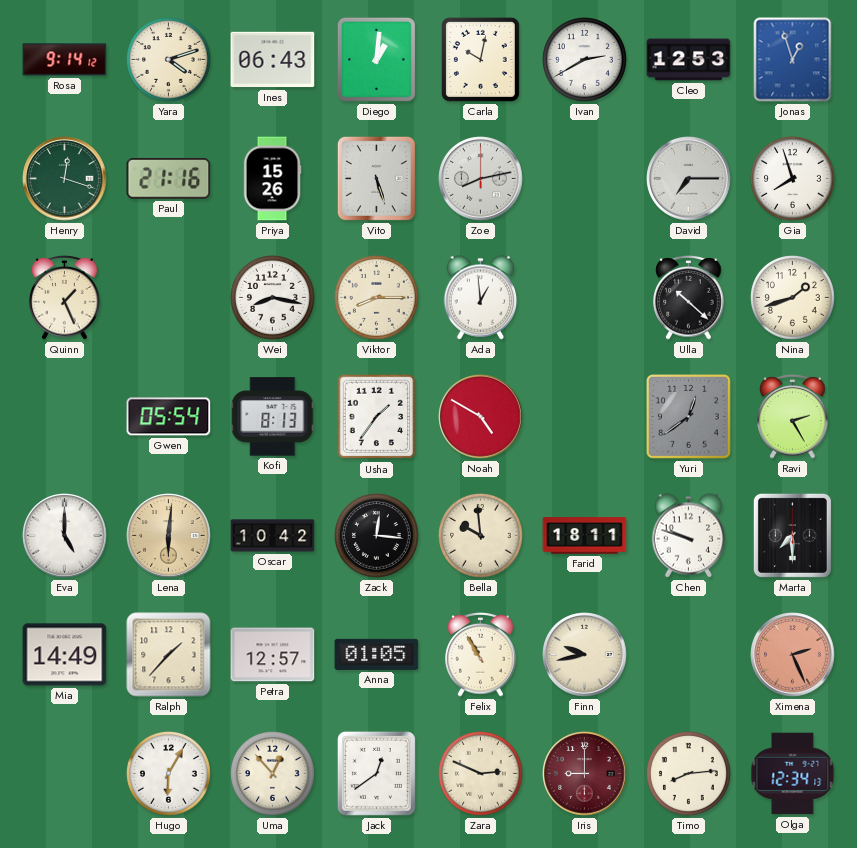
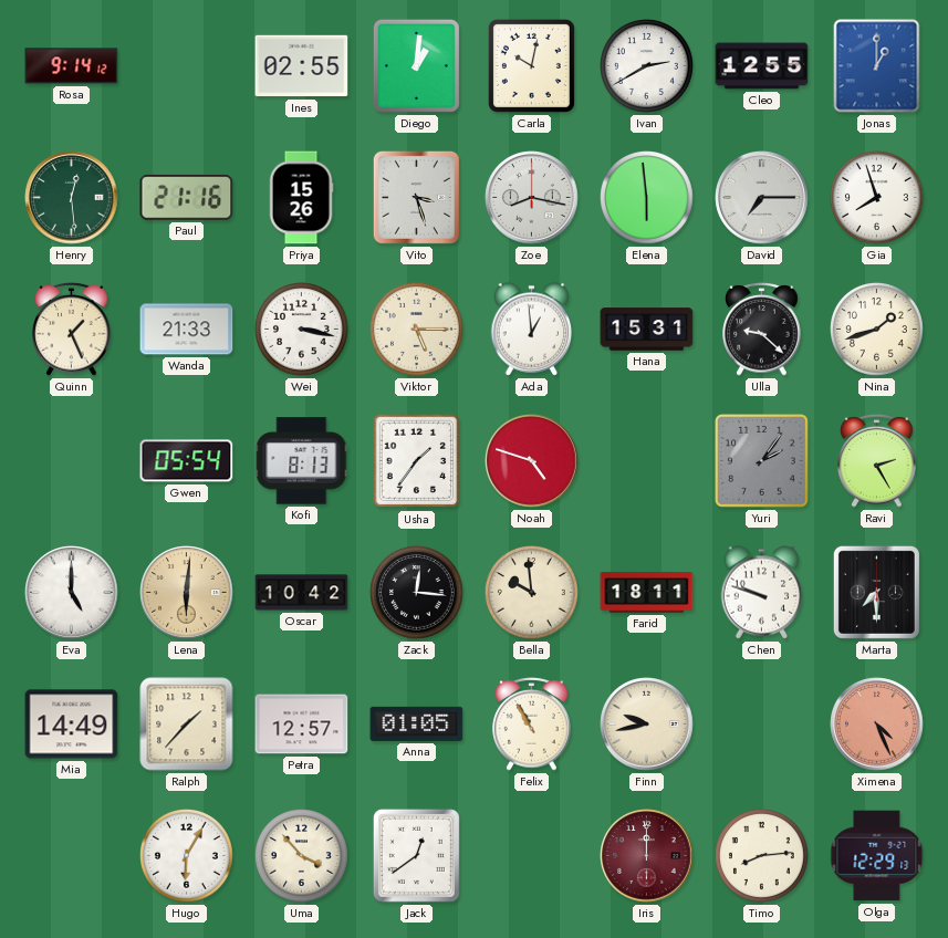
Yara: 4:12 -> none (169, 60)
Ines: 06:43 -> 02:55 (302, 66)
Cleo: 12:53 -> 12:55 (762, 66)
Jonas: 12:57 -> 1:00 (877, 66)
Henry: 12:18 -> 12:29 (72, 198)
Vito: 5:27 -> 3:27 (416, 197)
Zoe: 8:13 -> 8:17 (532, 198)
Elena: none -> 5:59 (647, 198)
Wanda: none -> 21:33 (187, 330)
Wei: 8:17 -> 3:17 (302, 330)
Viktor: 8:15 -> 5:15 (417, 330)
Hana: none -> 15:31 (647, 330)
Ulla: 10:22 -> 9:22 (762, 330)
Noah: 4:50 -> 4:48 (532, 461)
Yuri: 12:39 -> 2:06 (762, 461)
Ximena: 2:26 -> 4:26 (877, 725)
Uma: 12:53 -> 3:53 (302, 856)
Zara: 2:49 -> none (481, 774)
Iris: 9:00 -> 12:00 (647, 856)
Olga: 12:34 -> 12:29 (877, 856)
